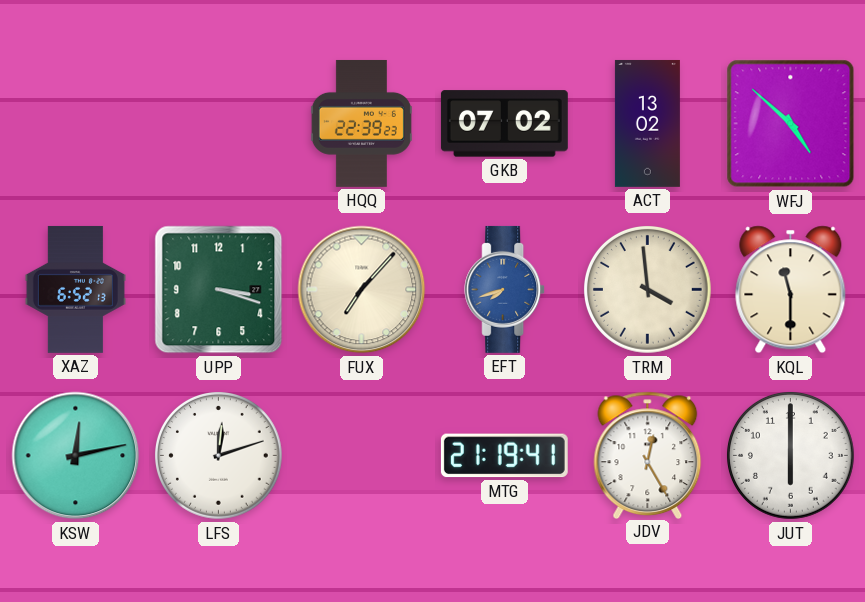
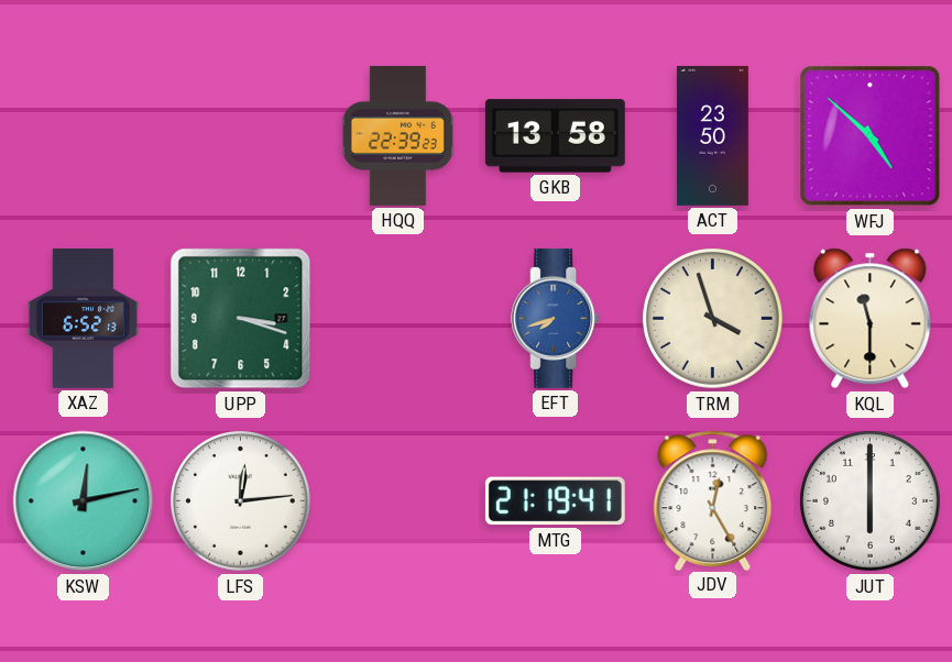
GKB: 07:02 -> 13:58 (555, 136)
ACT: 13:02 -> 23:50 (712, 135)
FUX: 7:07 -> none (362, 290)
TRM: 3:59 -> 3:57 (713, 319)
LFS: 12:12 -> 12:14 (241, 501)
